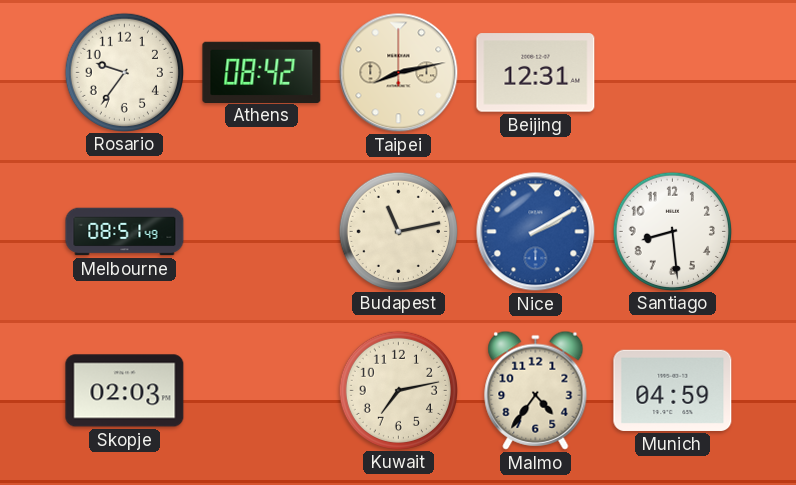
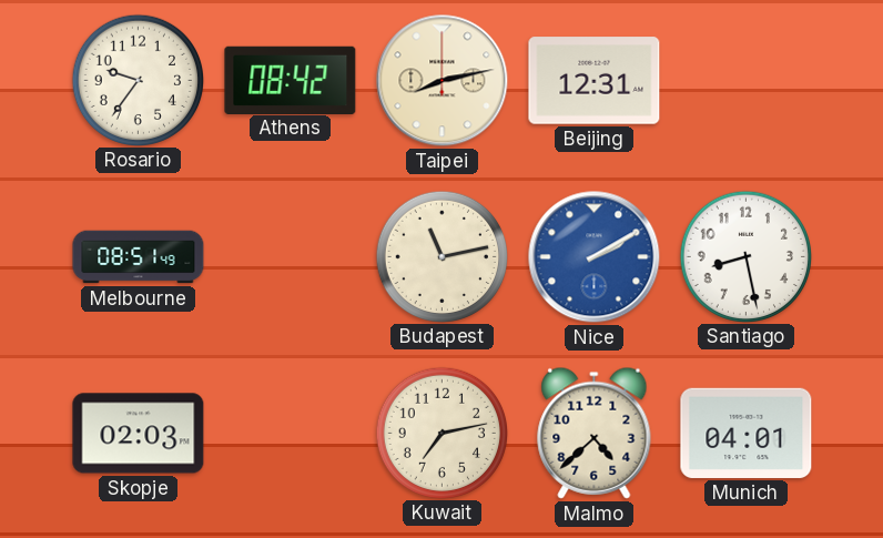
Santiago: 8:29 -> 8:28 (745, 256)
Malmo: 4:36 -> 4:38 (595, 433)
Munich: 04:59 -> 04:01 (747, 433)
